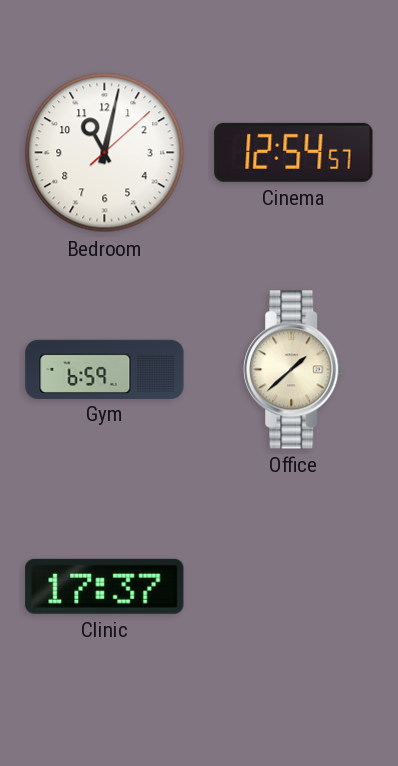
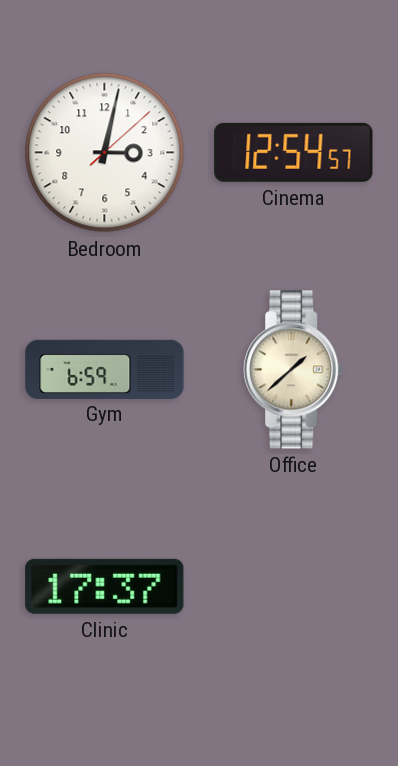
Bedroom: 11:02 -> 3:02 (105, 153)
